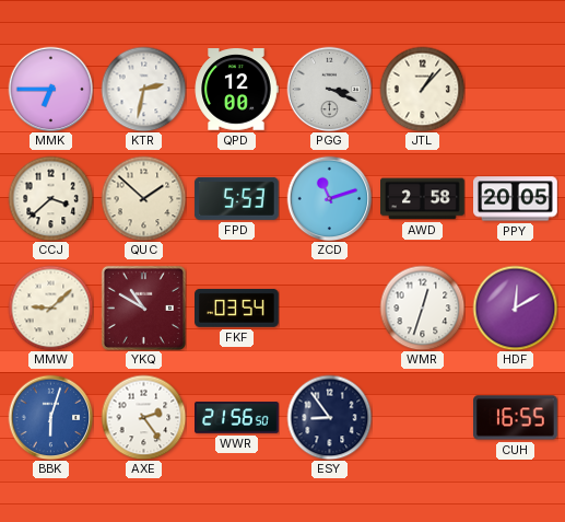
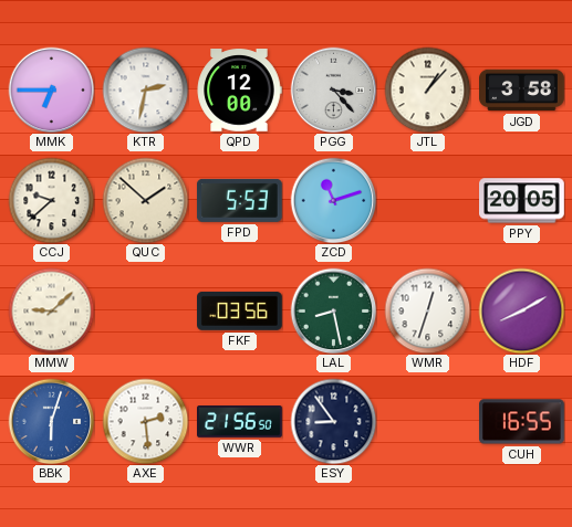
PGG: 3:19 -> 3:23 (333, 89)
JGD: none -> 3:58 (522, 91)
CCJ: 3:38 -> 9:38 (51, 200)
AWD: 2:58 -> none (423, 199)
YKQ: 10:50 -> none (143, 308)
FKF: 03:54 -> 03:56 (240, 312)
LAL: none -> 8:28 (333, 310)
HDF: 12:10 -> 8:10 (521, 310)
AXE: 2:24 -> 2:29 (145, 421)
